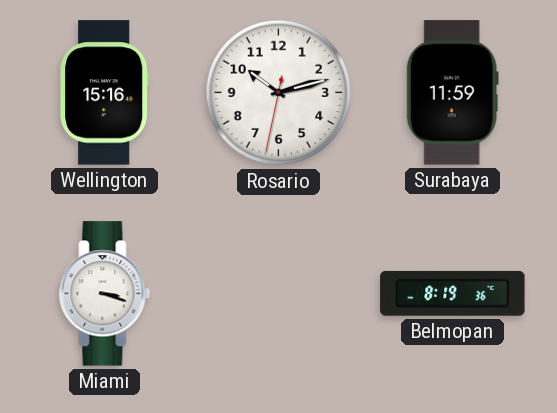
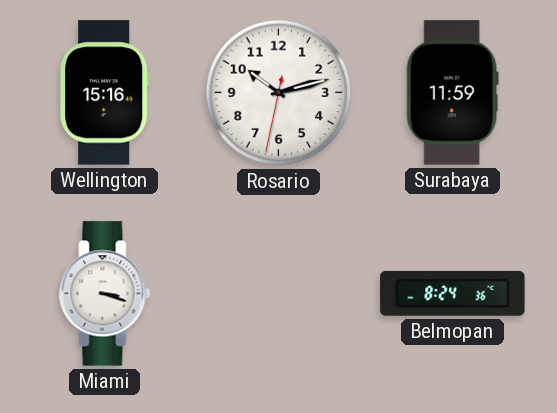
Belmopan: 8:19 -> 8:24 (453, 293)
